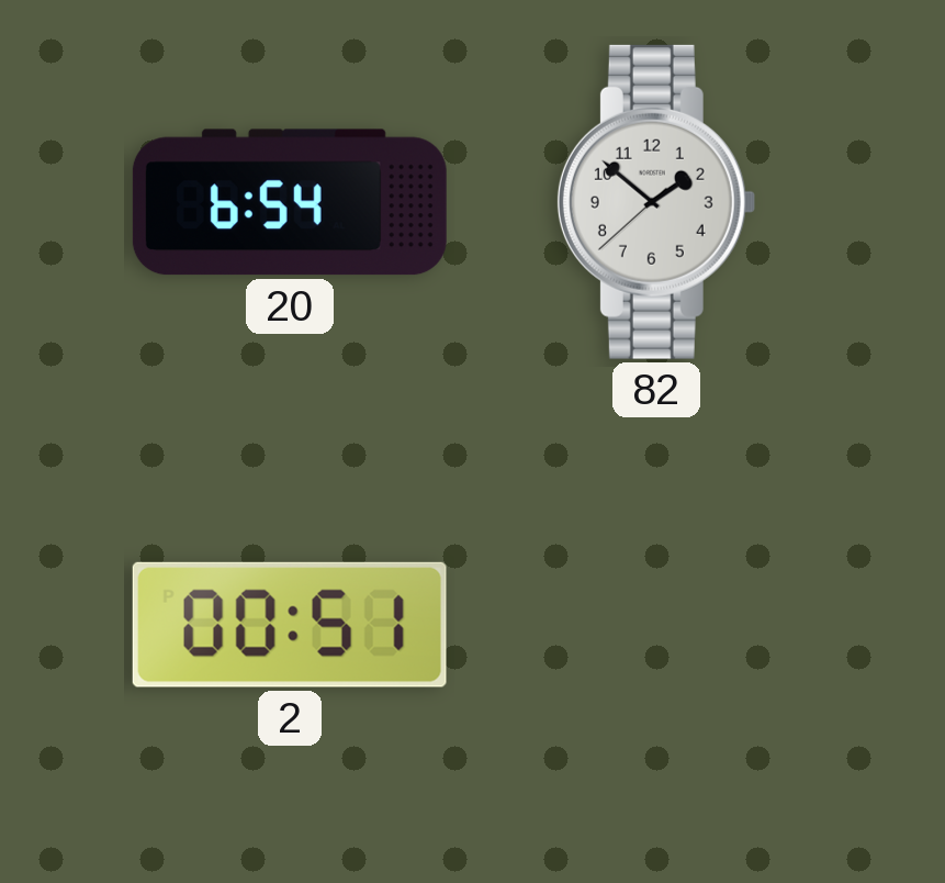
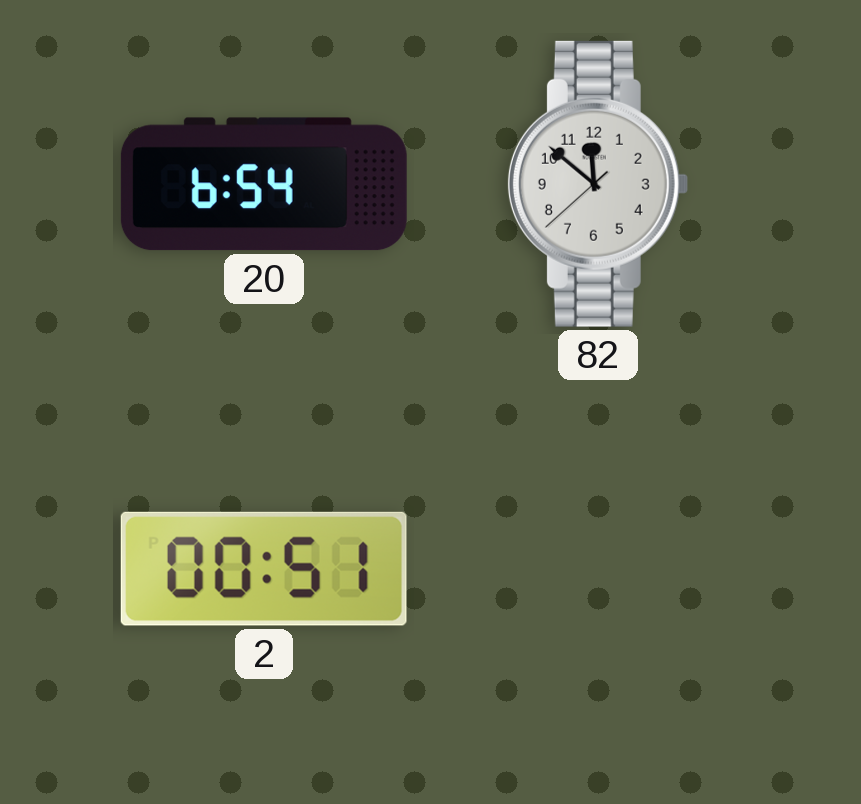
82: 1:51 -> 11:51 (597, 184)
